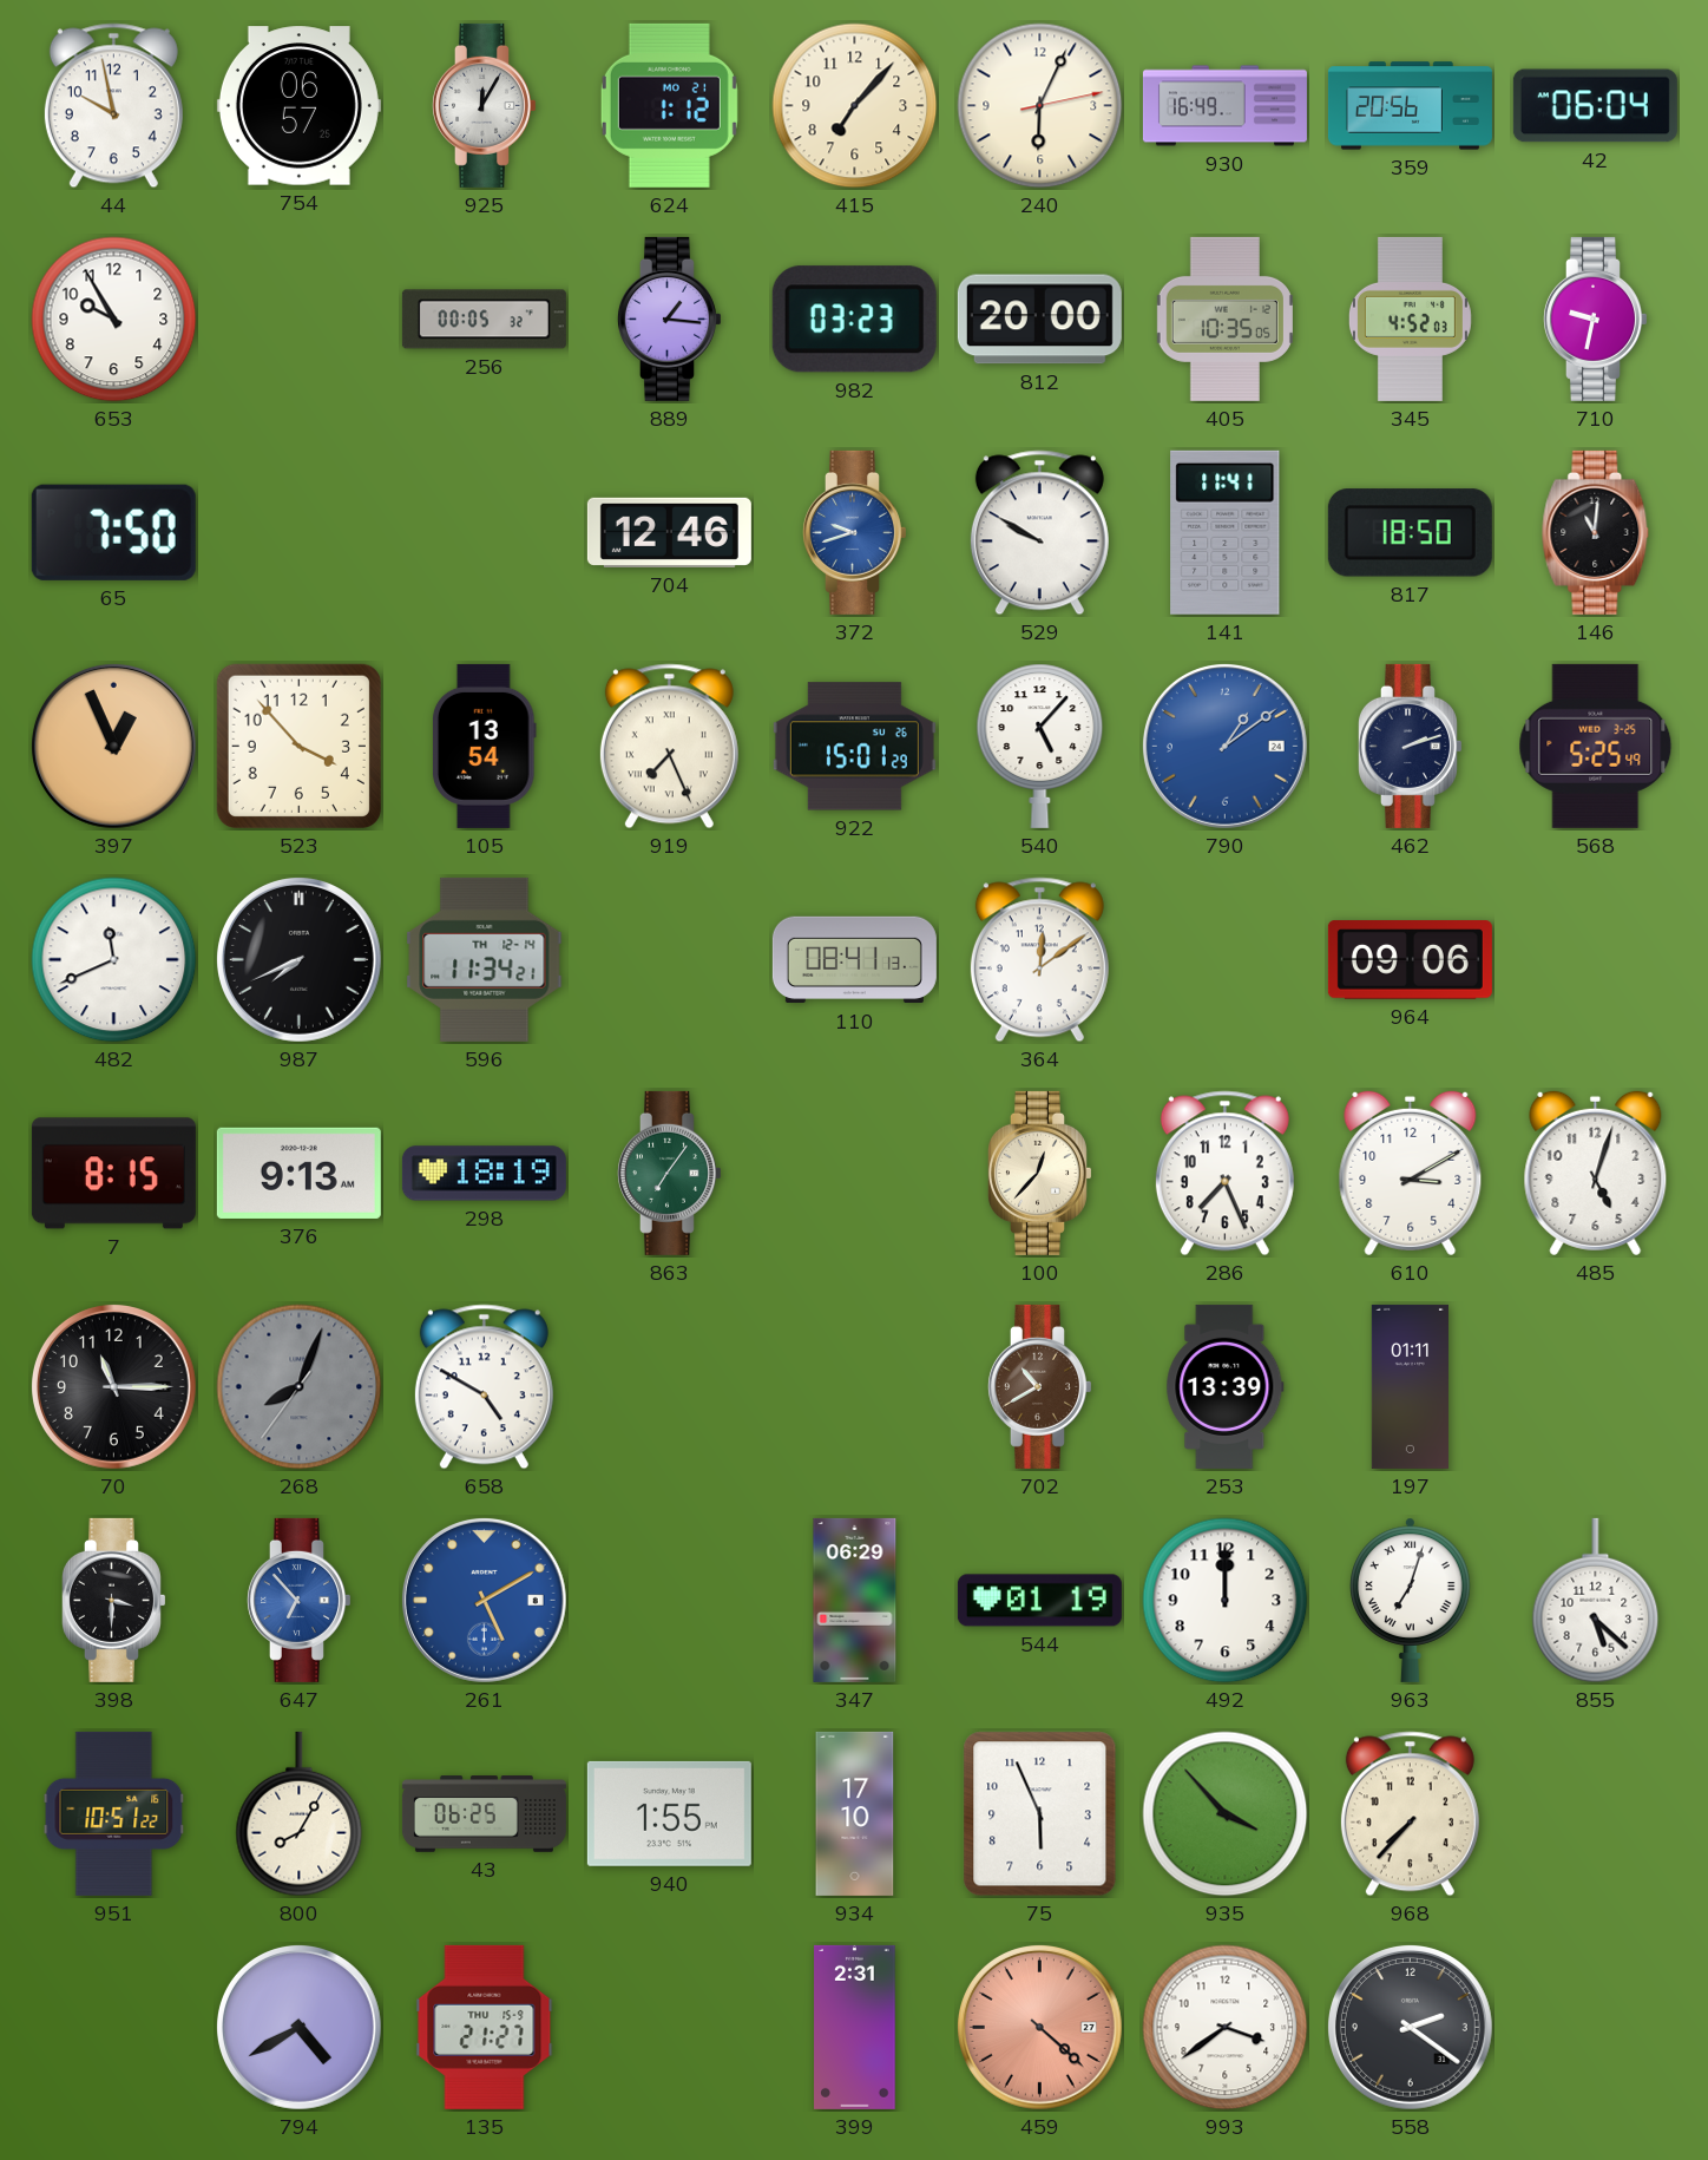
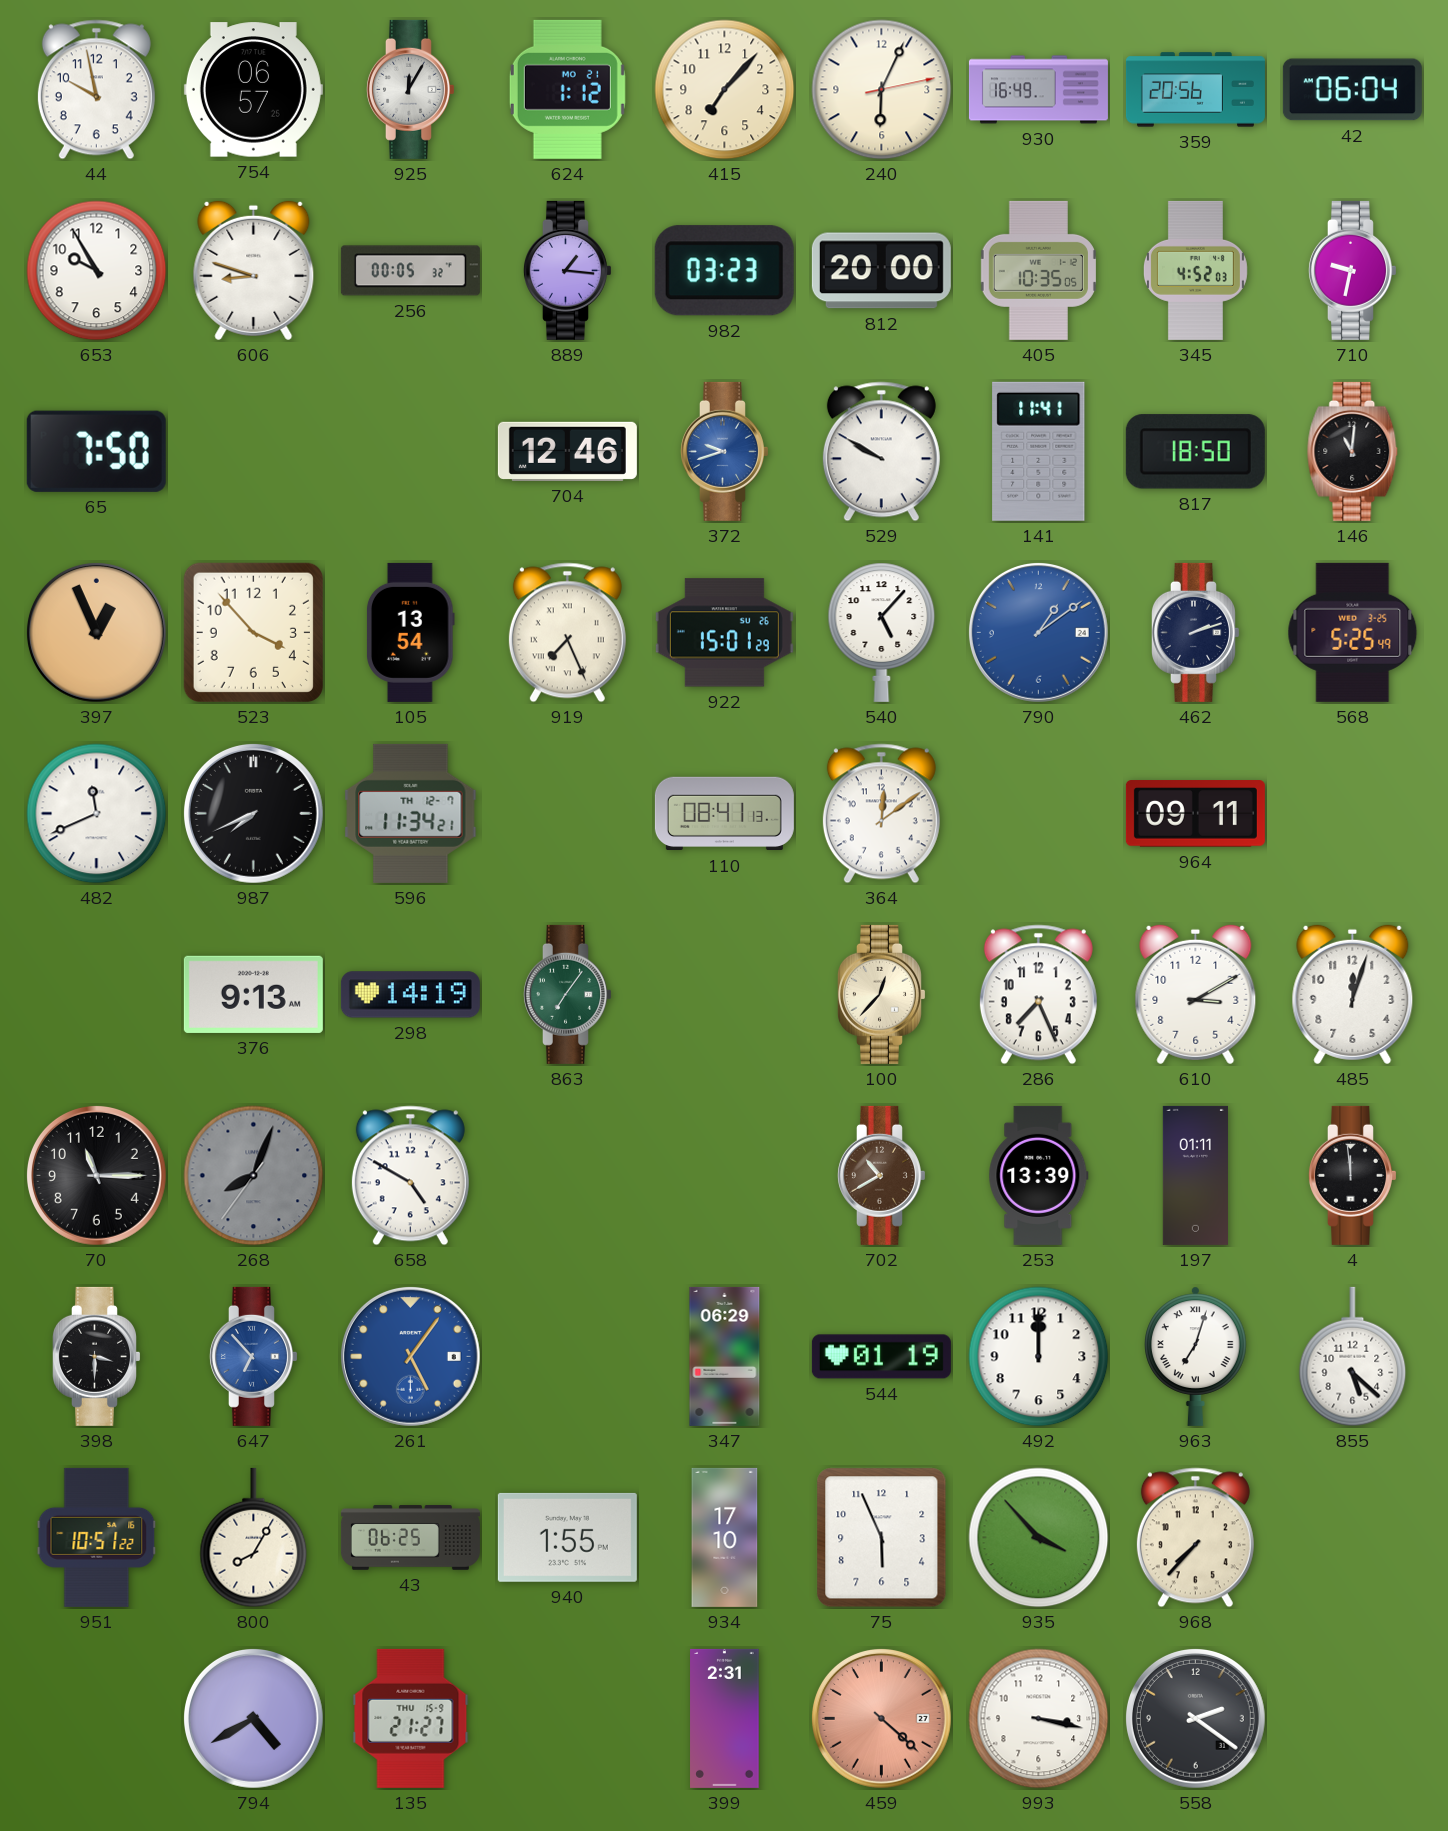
606: none -> 8:48 (254, 271)
596 date: TH 12-14 -> TH 12-7 (411, 813)
964: 09:06 -> 09:11 (1195, 814)
7: 8:15 -> none (113, 1174)
298: 18:19 -> 14:19 (410, 995)
485: 5:03 -> 12:03 (1353, 995)
4: none -> 11:59 (1352, 1175)
261: 5:10 -> 5:06 (410, 1356)
993: 3:39 -> 3:17 (1039, 1719)
